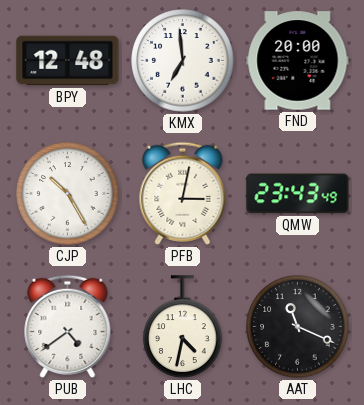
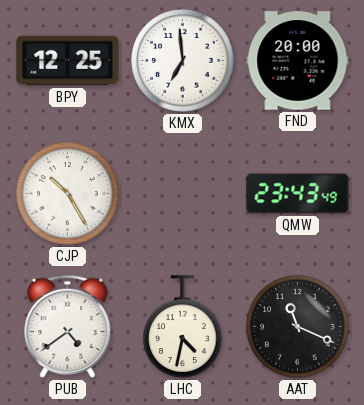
BPY: 12:48 -> 12:25 (68, 61)
PFB: 3:02 -> none (183, 193)
